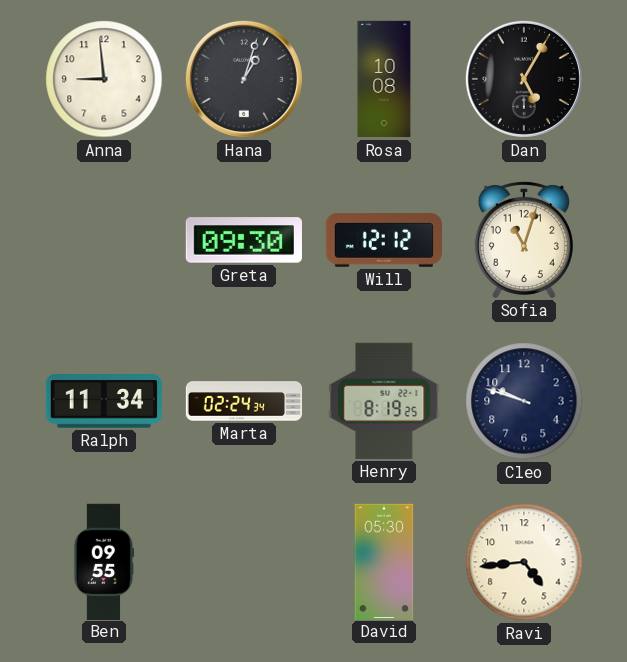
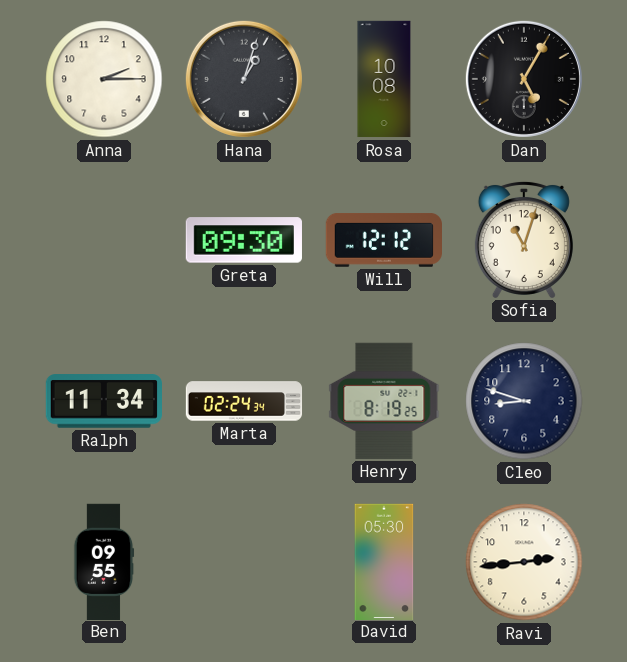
Anna: 8:59 -> 2:15 (104, 79)
Cleo: 9:48 -> 8:48 (524, 401)
Ravi: 4:44 -> 2:44 (524, 562)
